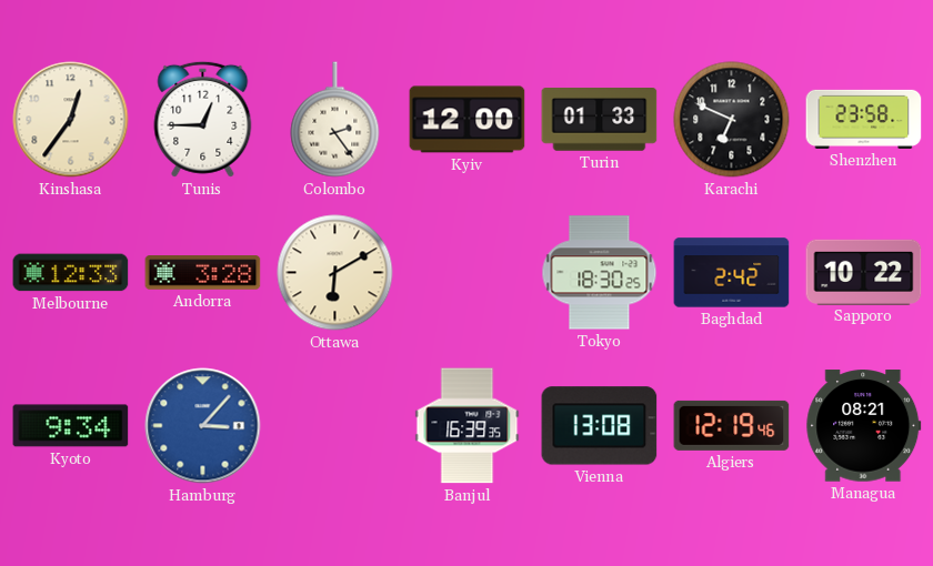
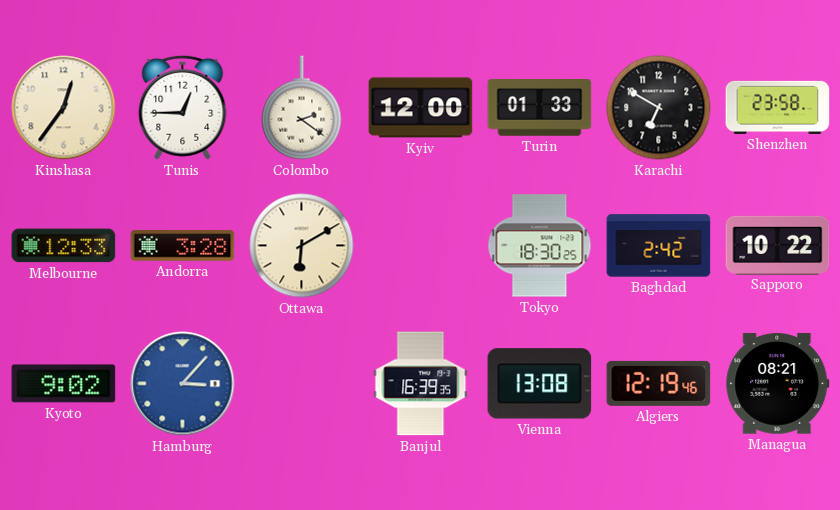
Colombo: 2:24 -> 2:21 (302, 108)
Karachi: 6:49 -> 6:50 (659, 108)
Kyoto: 9:34 -> 9:02 (64, 384)
